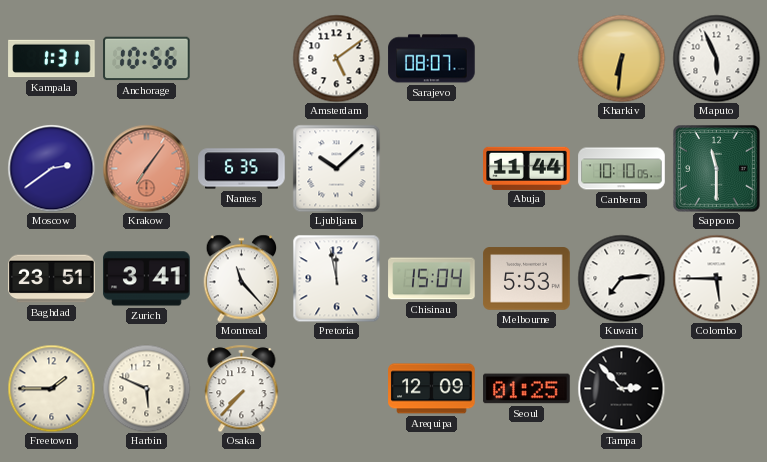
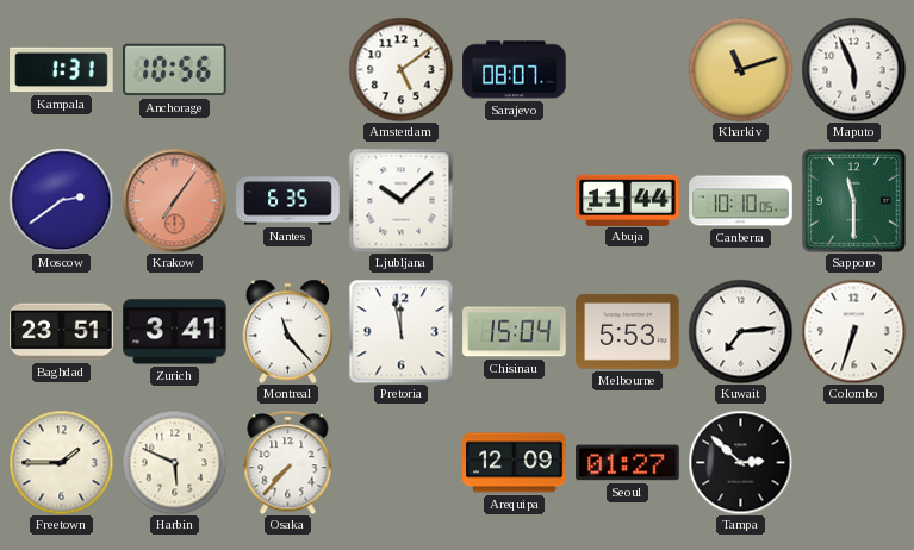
Kharkiv: 6:31 -> 11:12 (740, 69)
Colombo: 5:45 -> 6:33 (853, 331)
Seoul: 01:25 -> 01:27 (628, 463)
Tampa: 2:53 -> 2:52 (740, 462)
